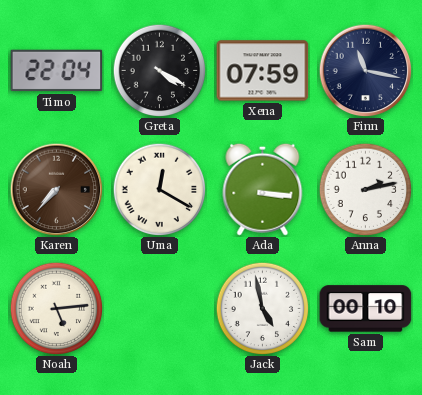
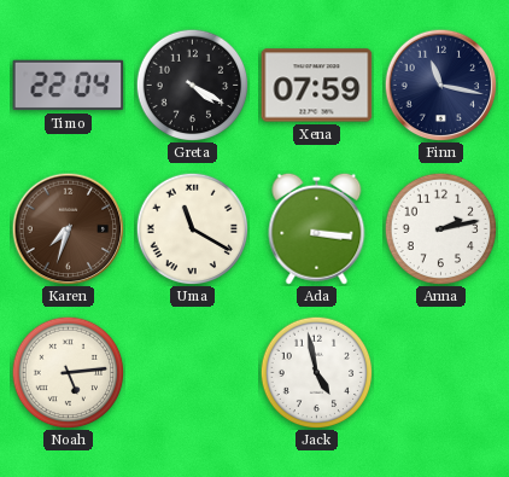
Karen: 7:37 -> 7:33 (68, 228)
Uma: 12:20 -> 11:20 (192, 228)
Sam: 00:10 -> none (366, 309)
